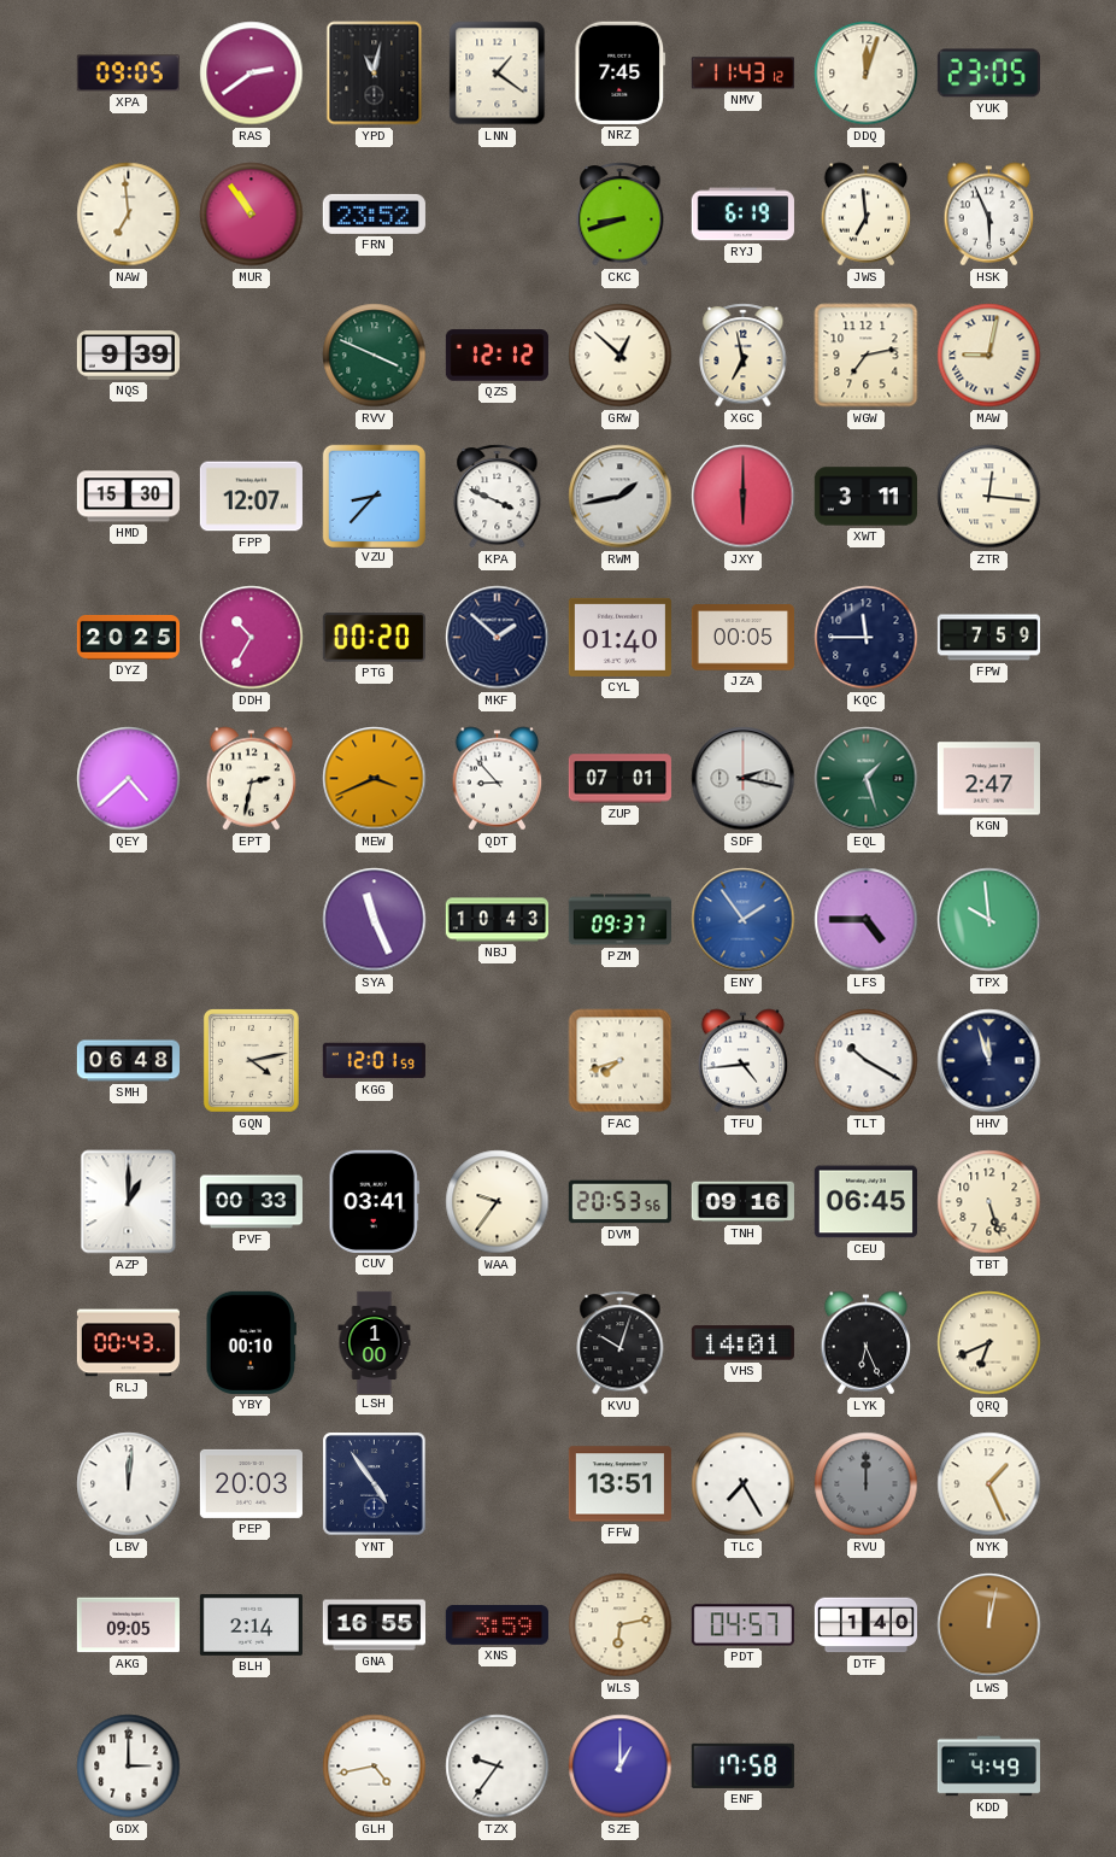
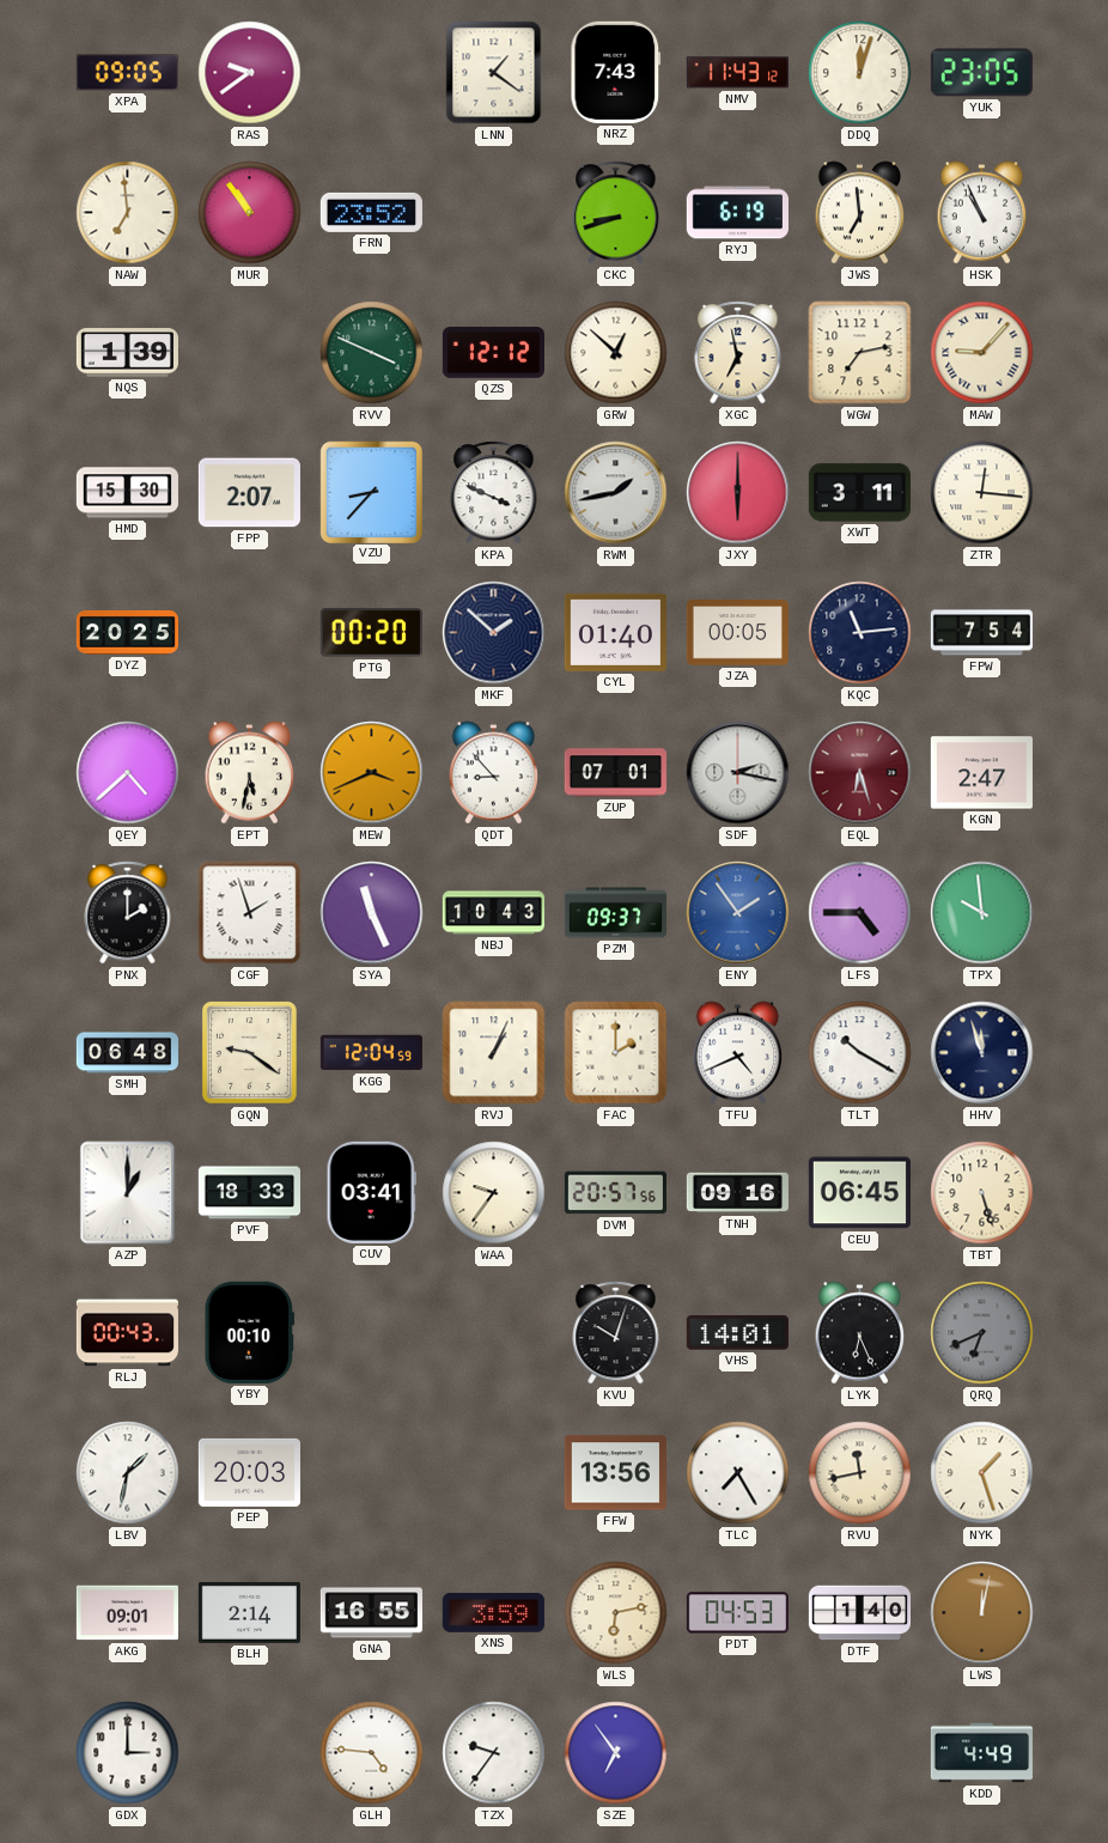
RAS: 2:39 -> 9:39 (250, 73)
YPD: 11:02 -> none (375, 74)
NRZ: 7:45 -> 7:43 (616, 72)
HSK: 5:56 -> 10:56 (982, 213)
NQS: 9:39 -> 1:39 (127, 353)
MAW: 9:02 -> 9:07 (982, 353)
FPP: 12:07 -> 2:07 (249, 493)
DDH: 10:35 -> none (252, 638)
KQC: 11:45 -> 11:14 (860, 633)
FPW: 7:59 -> 7:54 (981, 633)
EPT: 2:32 -> 5:32 (250, 773)
EQL: 1:27 -> 6:27 (860, 773)
EQL dial: green -> burgundy (860, 773)
PNX: none -> 2:00 (128, 913)
CGF: none -> 1:57 (250, 913)
GQN: 4:13 -> 9:21 (249, 1053)
KGG: 12:01 -> 12:04 (371, 1053)
RVJ: none -> 1:04 (494, 1053)
FAC: 7:42 -> 2:00 (616, 1053)
TFU: 4:44 -> 4:41 (738, 1053)
PVF: 00:33 -> 18:33 (249, 1193)
DVM: 20:53 -> 20:57 (615, 1193)
LSH: 1:00 -> none (375, 1342)
QRQ dial: cream -> grey (982, 1333)
LBV: 12:01 -> 1:32 (128, 1473)
YNT: 4:54 -> none (375, 1484)
FFW: 13:51 -> 13:56 (615, 1473)
RVU: 12:00 -> 11:43 (860, 1473)
RVU dial: grey -> cream (860, 1473)
NYK: 1:26 -> 1:27 (982, 1473)
AKG: 09:05 -> 09:01 (127, 1613)
PDT: 04:57 -> 04:53 (737, 1613)
GLH: 4:43 -> 4:46 (372, 1753)
SZE: 1:00 -> 6:54 (616, 1753)
ENF: 17:58 -> none (742, 1765)
